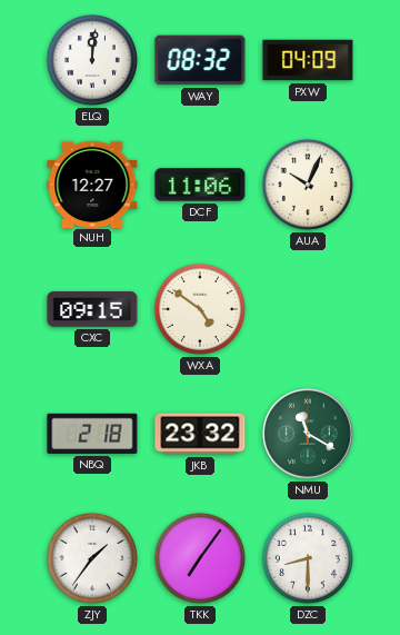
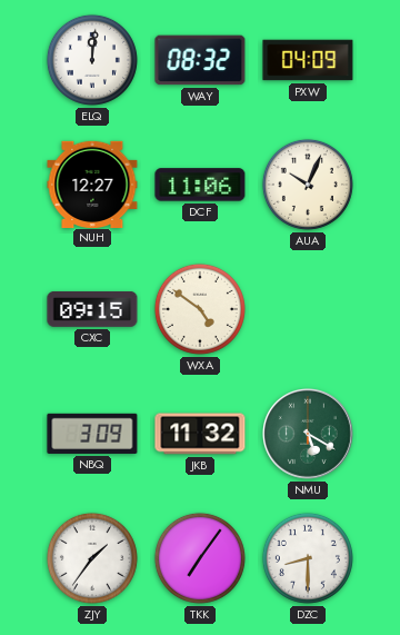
NBQ: 2:18 -> 3:09 (92, 434)
JKB: 23:32 -> 11:32 (200, 434)
NMU: 11:20 -> 5:20 (309, 435)
